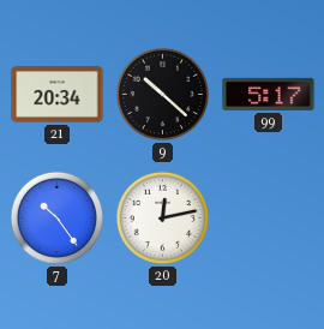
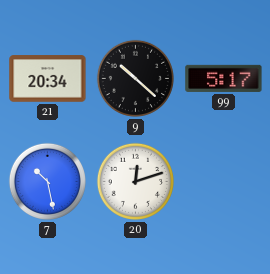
7: 10:24 -> 10:28 (47, 181)
20: 12:13 -> 12:12 (135, 181)
